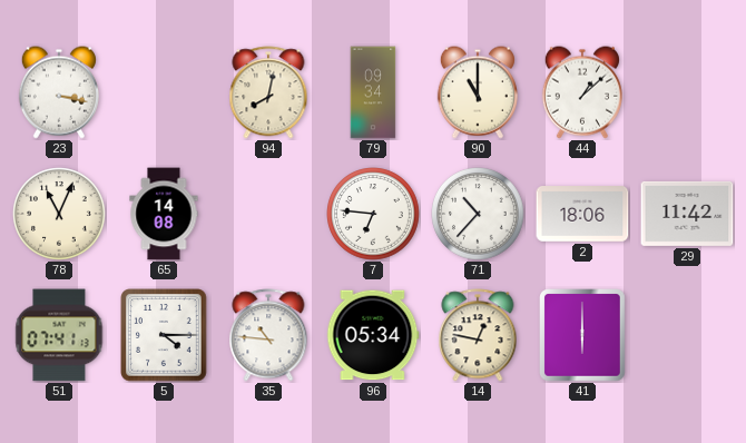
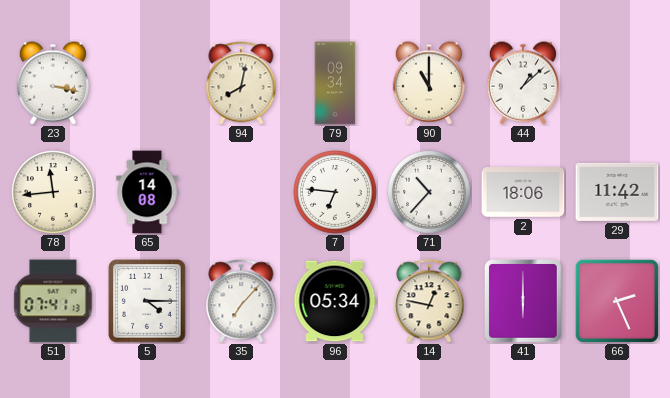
78: 11:04 -> 11:44 (53, 192)
35: 10:46 -> 7:07 (241, 301)
66: none -> 2:26 (617, 301)
